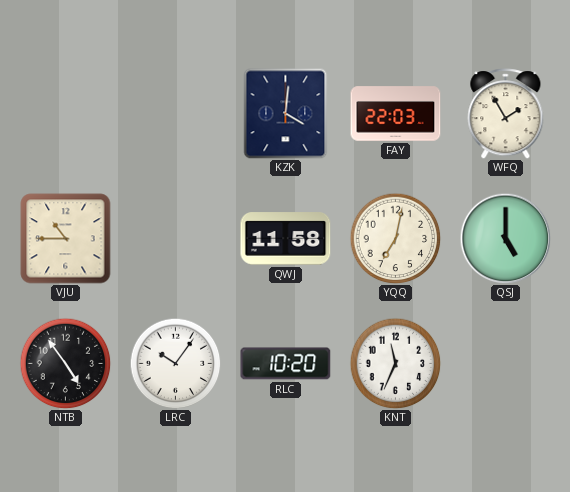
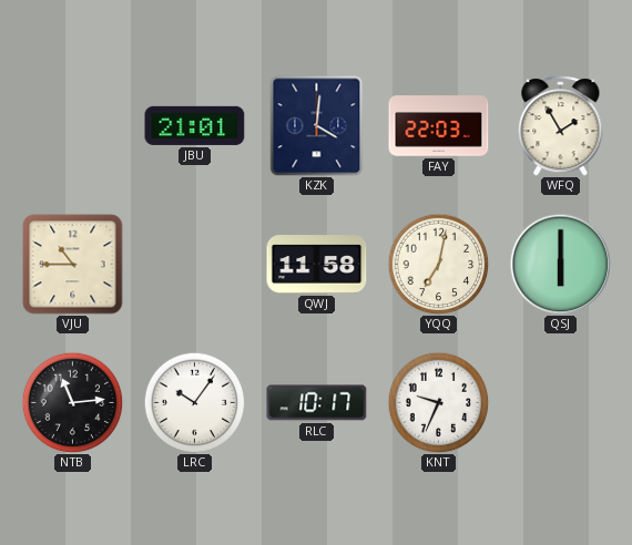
JBU: none -> 21:01 (195, 125)
QSJ: 5:00 -> 6:00 (560, 264)
NTB: 4:54 -> 11:14 (72, 402)
RLC: 10:20 -> 10:17 (317, 403)
KNT: 11:34 -> 9:34 (438, 402)
